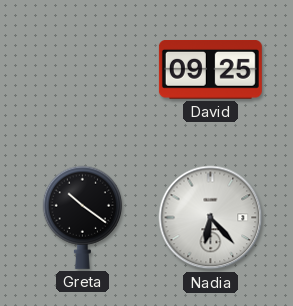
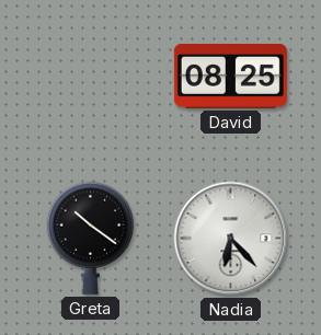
David: 09:25 -> 08:25 (230, 77)
